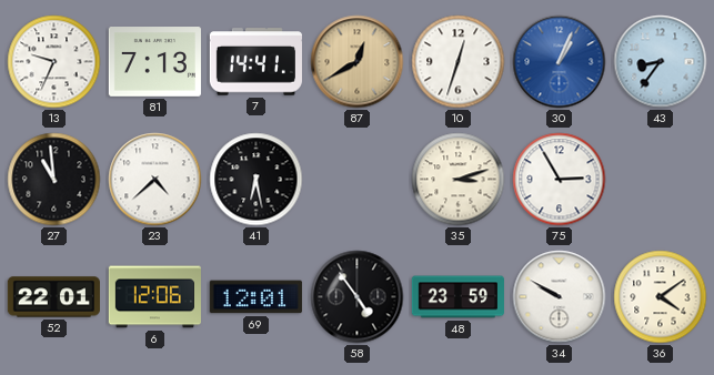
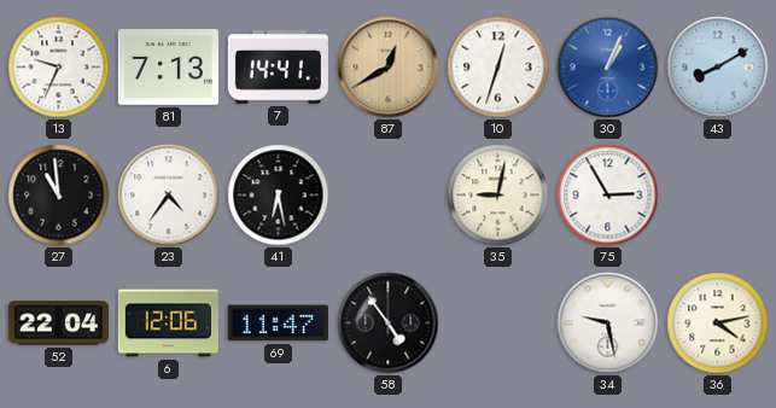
43: 8:36 -> 8:10 (718, 68)
23: 4:38 -> 4:36 (169, 196)
35: 3:12 -> 9:02 (498, 196)
52: 22:01 -> 22:04 (58, 324)
69: 12:01 -> 11:47 (278, 324)
48: 23:59 -> none (457, 297)
34: 9:50 -> 9:28 (608, 324)
36: 4:09 -> 4:13 (718, 324)
